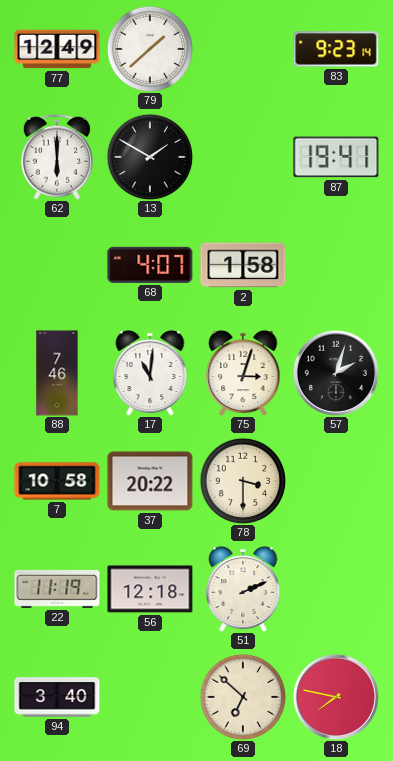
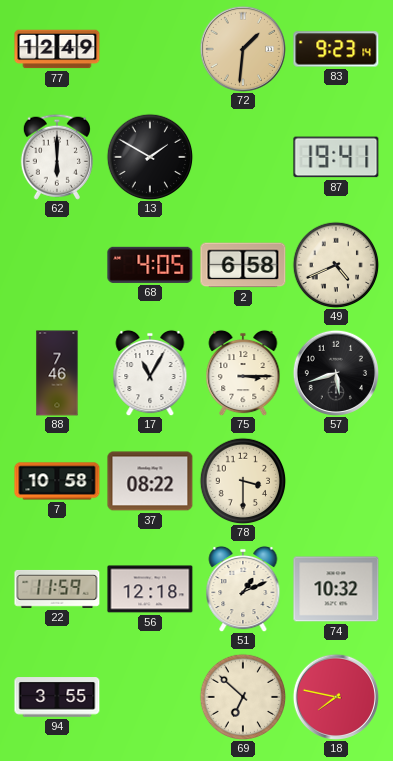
79: 1:38 -> none (150, 49)
72: none -> 1:31 (243, 49)
68: 4:07 -> 4:05 (150, 265)
2: 1:58 -> 6:58 (243, 265)
49: none -> 4:41 (336, 265)
17: 11:01 -> 11:05 (150, 373)
75: 3:03 -> 3:15 (243, 373)
57: 2:03 -> 5:42 (336, 373)
37: 20:22 -> 08:22 (150, 481)
22: 11:19 -> 11:59 (57, 589)
51: 2:11 -> 1:11 (243, 589)
74: none -> 10:32 (336, 589)
94: 3:40 -> 3:55 (57, 697)
